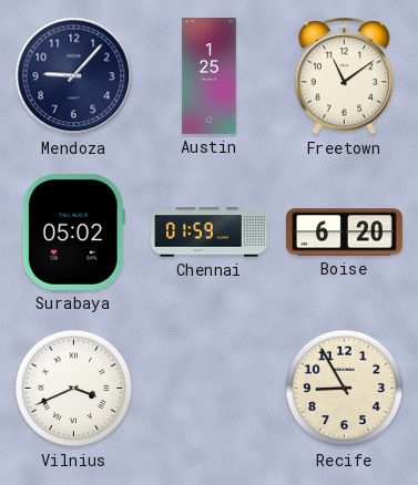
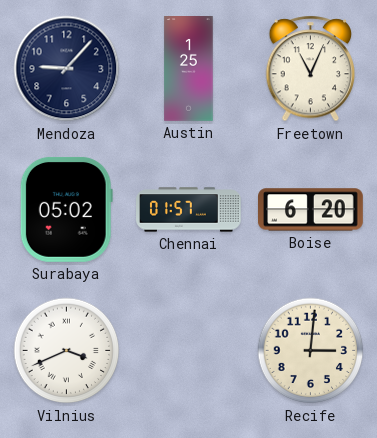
Freetown: 11:09 -> 11:04 (311, 69)
Chennai: 01:59 -> 01:57 (189, 210)
Recife: 8:55 -> 3:01 (311, 351)
